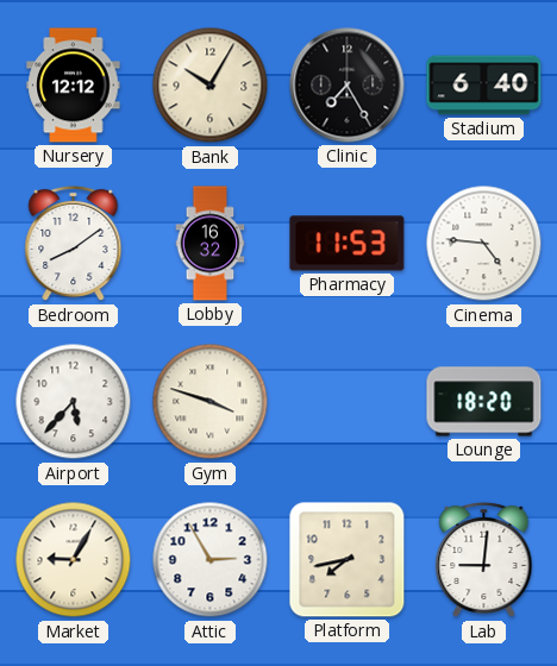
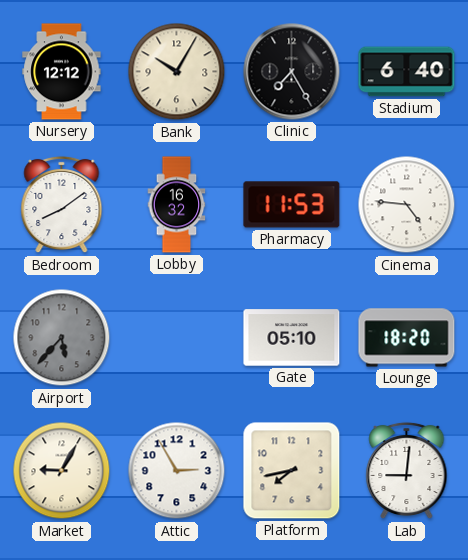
Airport dial: white -> grey (62, 338)
Gym: 3:48 -> none (211, 402)
Gate: none -> 05:10 (292, 338)
